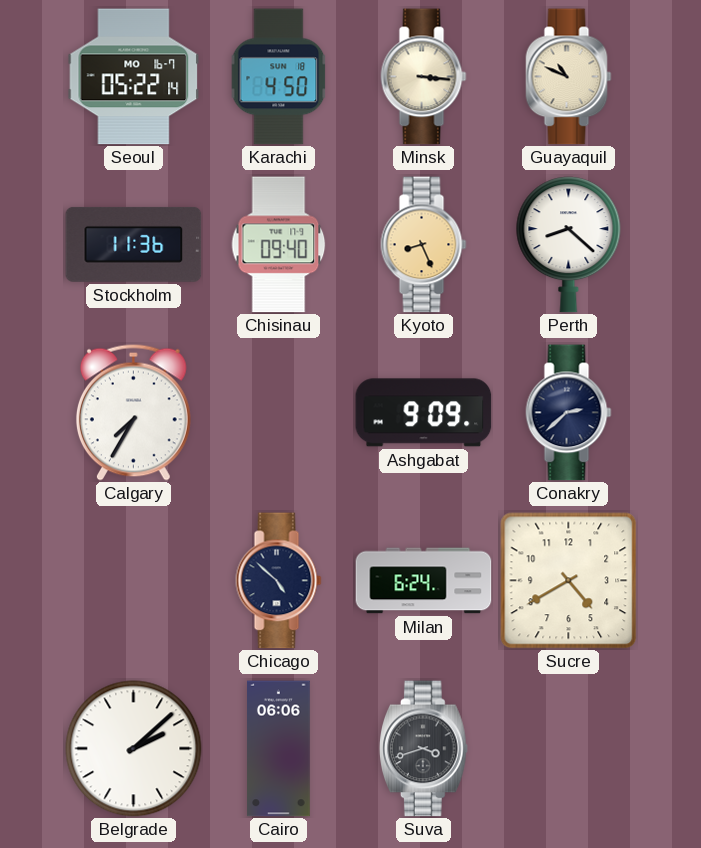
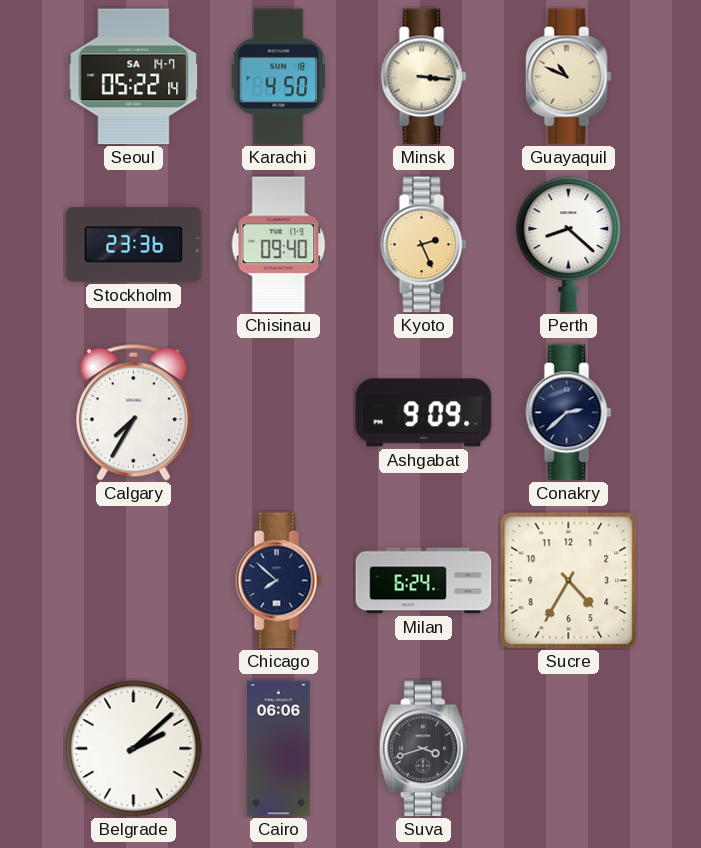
Seoul date: MO 16-7 -> SA 14-7 (134, 77)
Stockholm: 11:36 -> 23:36 (134, 244)
Kyoto: 8:26 -> 2:26 (424, 245)
Chicago: 4:52 -> 7:52 (279, 581)
Sucre: 4:40 -> 4:35 (569, 581)
